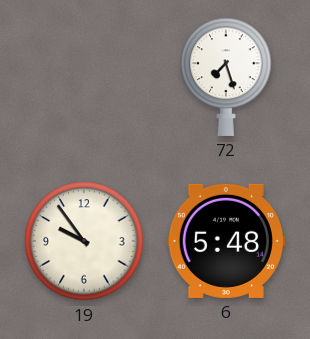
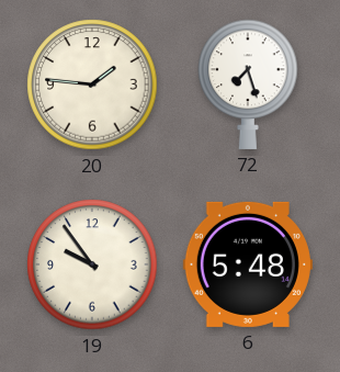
20: none -> 1:46 (92, 84)
